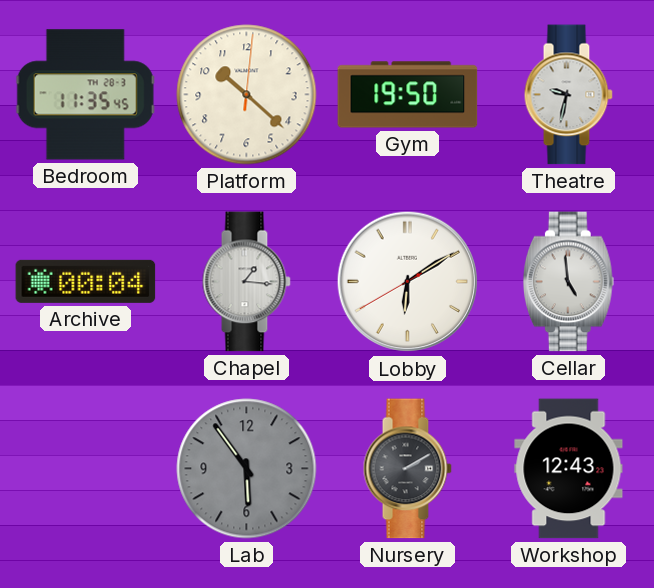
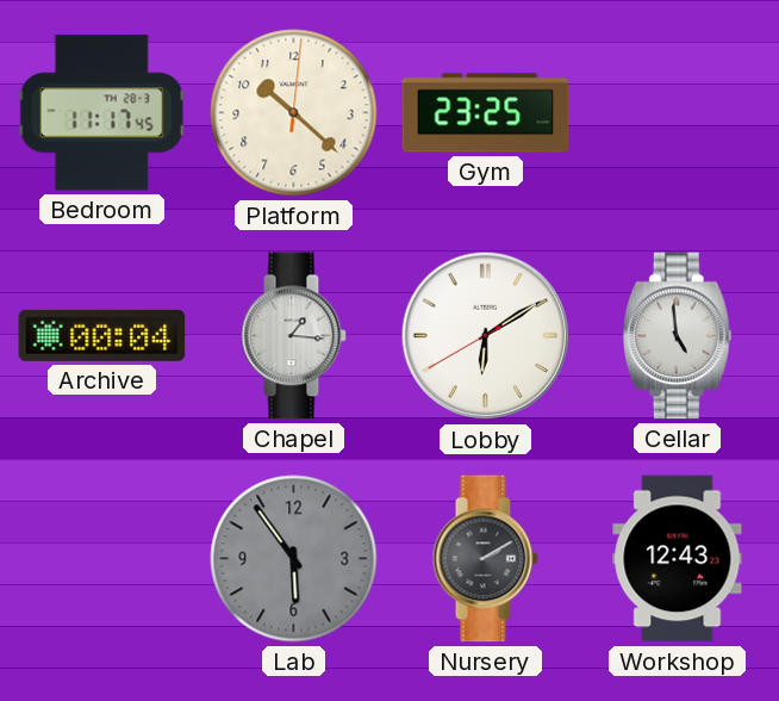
Bedroom: 11:35 -> 11:17 (101, 113)
Gym: 19:50 -> 23:25 (486, 113)
Theatre: 9:32 -> none (568, 95)
